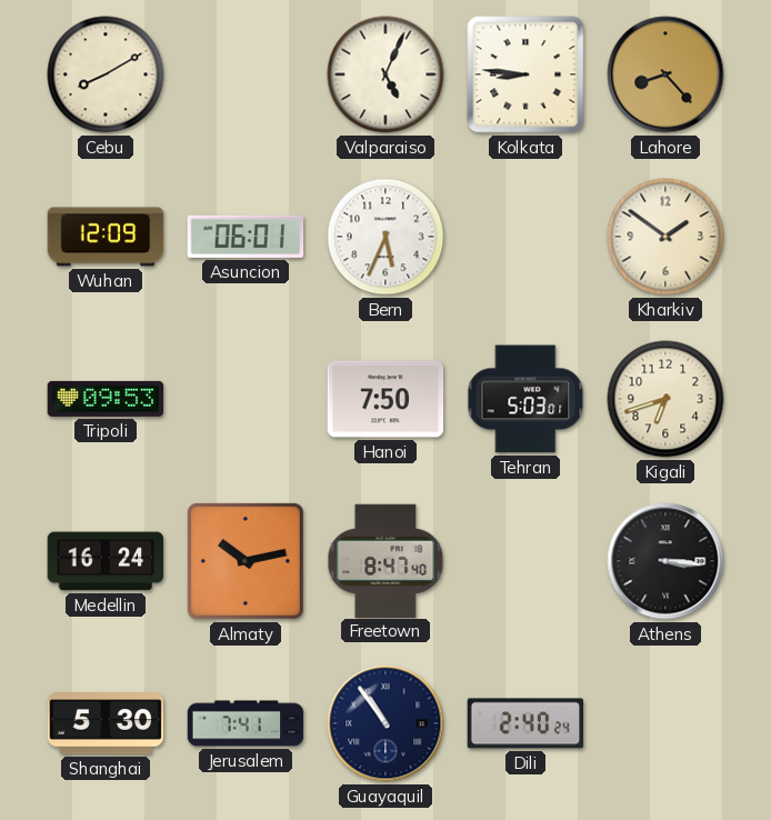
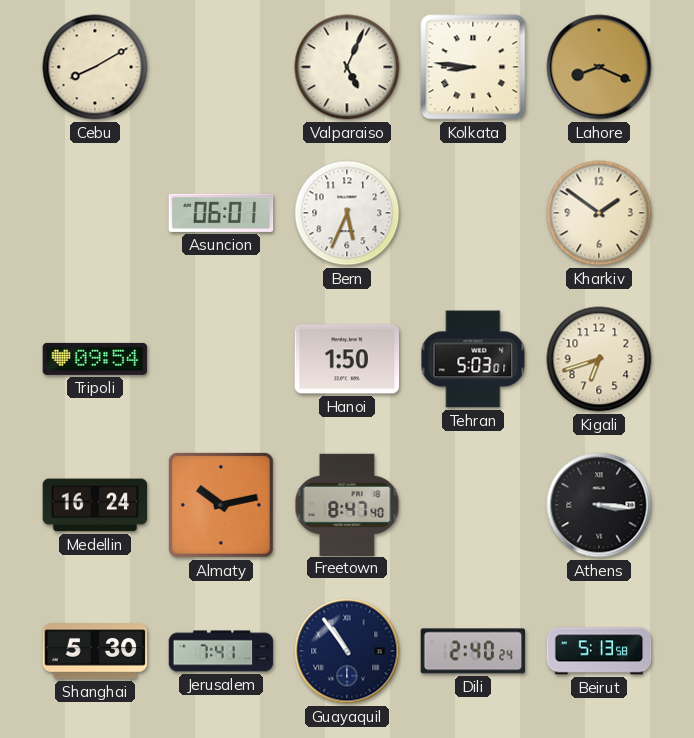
Lahore: 8:23 -> 8:19 (599, 67)
Wuhan: 12:09 -> none (106, 237)
Tripoli: 09:53 -> 09:54 (95, 359)
Hanoi: 7:50 -> 1:50 (347, 359)
Beirut: none -> 5:13 (599, 651)
